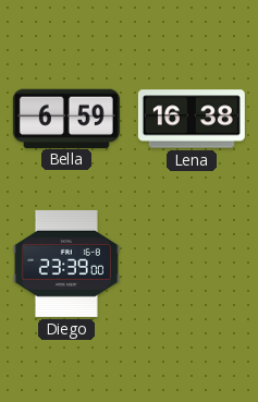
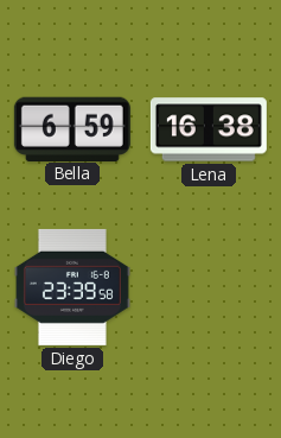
Diego: 23:39:00 -> 23:39:58 (72, 287)
